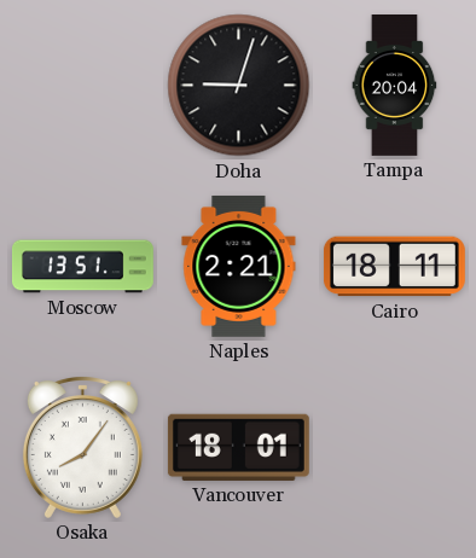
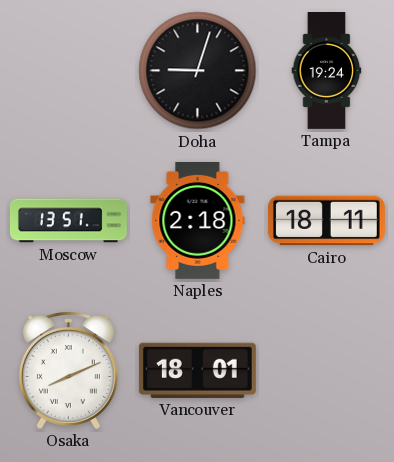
Tampa: 20:04 -> 19:24 (327, 71)
Naples: 2:21 -> 2:18 (198, 220)
Osaka: 8:06 -> 8:11 (68, 371)
